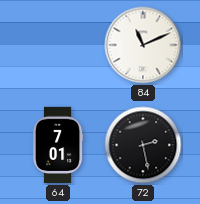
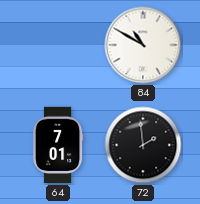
84: 11:11 -> 10:50 (143, 45)
72: 2:28 -> 1:59 (143, 145)
